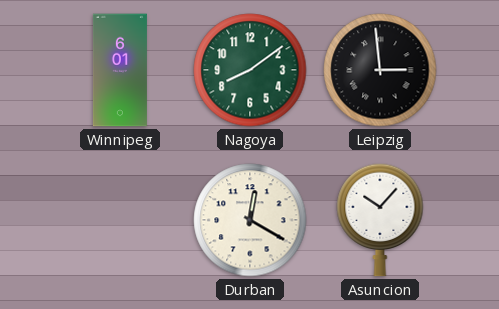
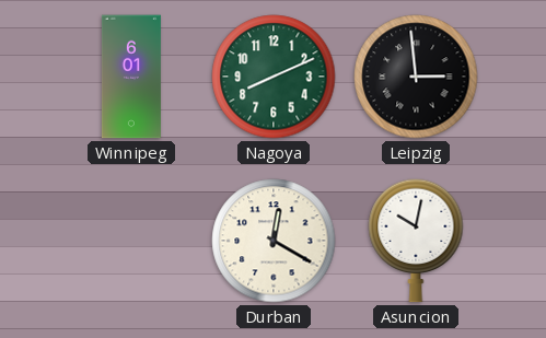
Nagoya: 8:09 -> 8:11 (274, 77)
Asuncion: 10:07 -> 10:02 (416, 241)
